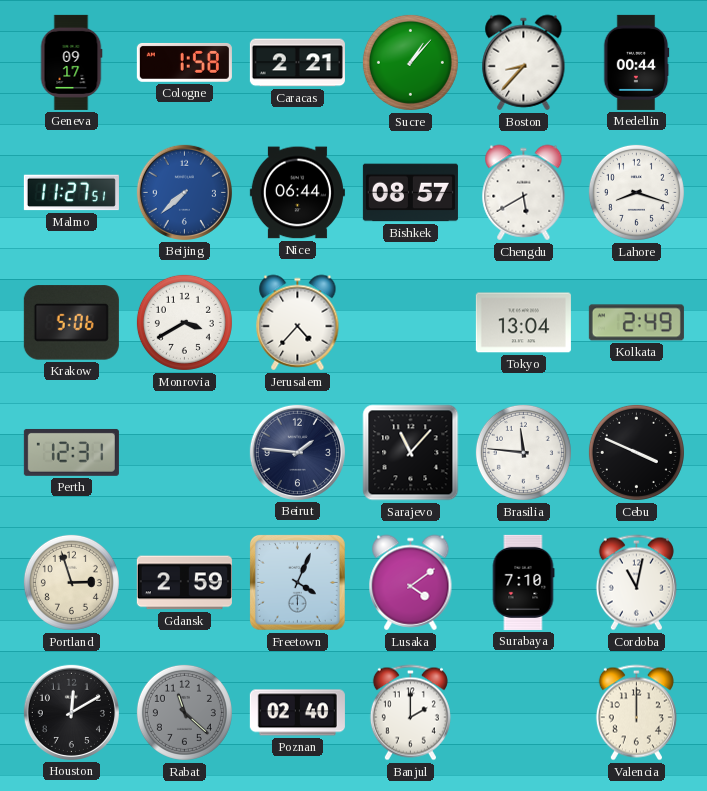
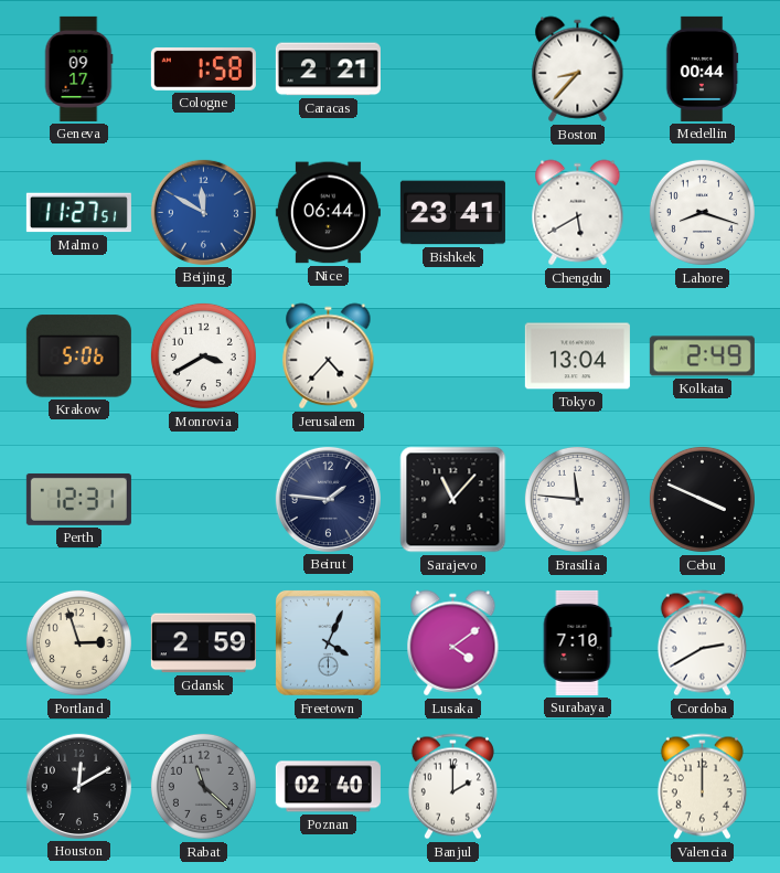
Sucre: 1:07 -> none (410, 62)
Beijing: 7:38 -> 11:50 (203, 212)
Bishkek: 08:57 -> 23:41 (452, 213)
Cordoba: 11:02 -> 2:40 (702, 643)
